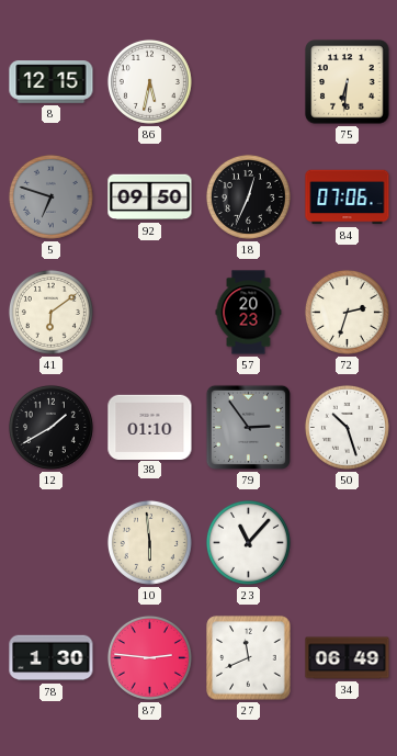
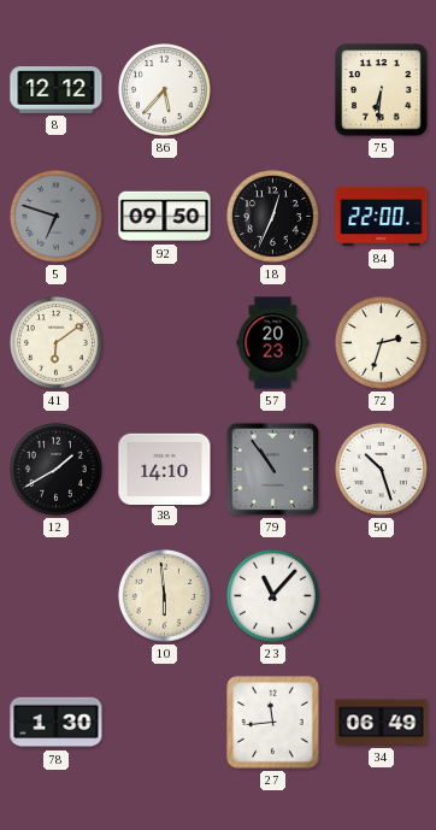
8: 12:15 -> 12:12 (57, 90)
86: 5:32 -> 5:37 (164, 89)
84: 07:06 -> 22:00 (382, 217)
38: 01:10 -> 14:10 (165, 469)
79: 2:54 -> 10:54 (272, 469)
87: 2:46 -> none (149, 657)
27: 11:41 -> 11:44 (273, 723)
